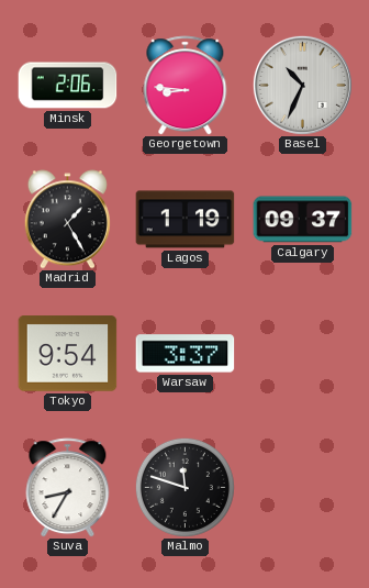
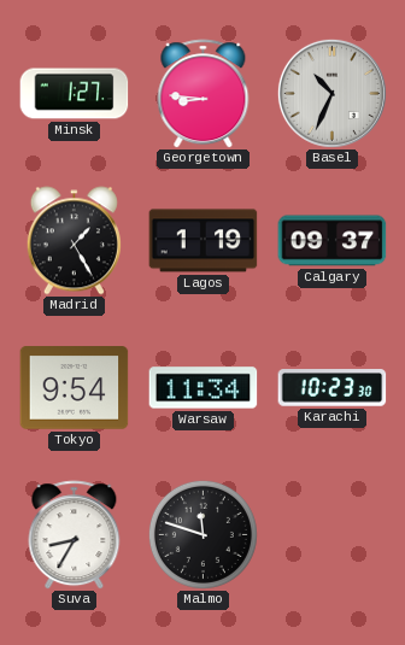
Minsk: 2:06 -> 1:27 (75, 94)
Warsaw: 3:37 -> 11:34 (204, 388)
Karachi: none -> 10:23 (333, 388)
